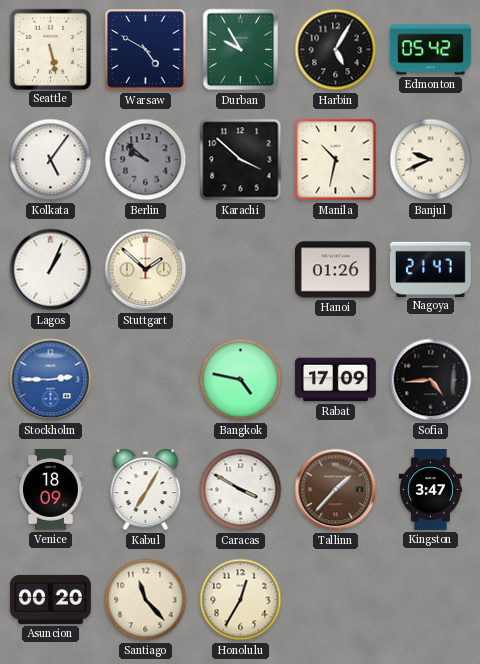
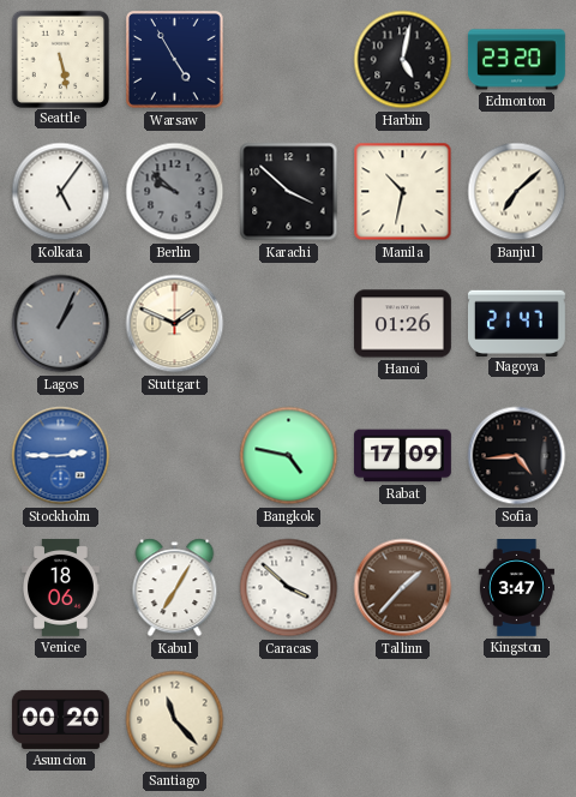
Warsaw: 4:50 -> 4:55 (175, 60)
Durban: 9:55 -> none (241, 50)
Harbin: 5:05 -> 5:02 (403, 60)
Edmonton: 05:42 -> 23:20 (516, 60)
Banjul: 9:41 -> 7:08 (517, 192)
Lagos dial: white -> grey (61, 324)
Stuttgart: 1:52 -> 1:49 (175, 324)
Venice: 18:09 -> 18:06 (61, 587)
Caracas: 3:50 -> 3:52 (289, 588)
Honolulu: 12:35 -> none (241, 600)
